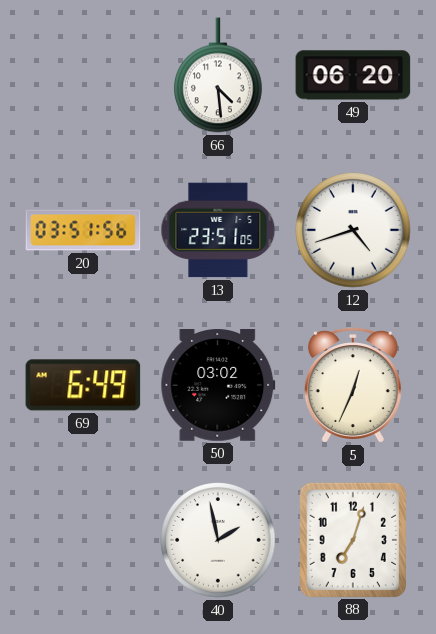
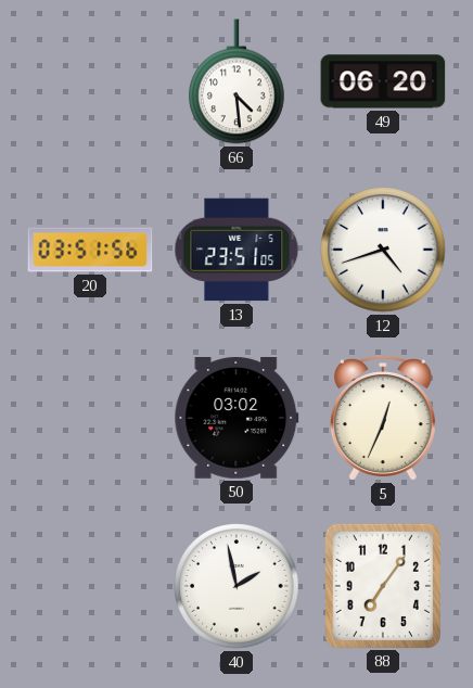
69: 6:49 -> none (83, 385)
88: 7:03 -> 7:06 (383, 585)
